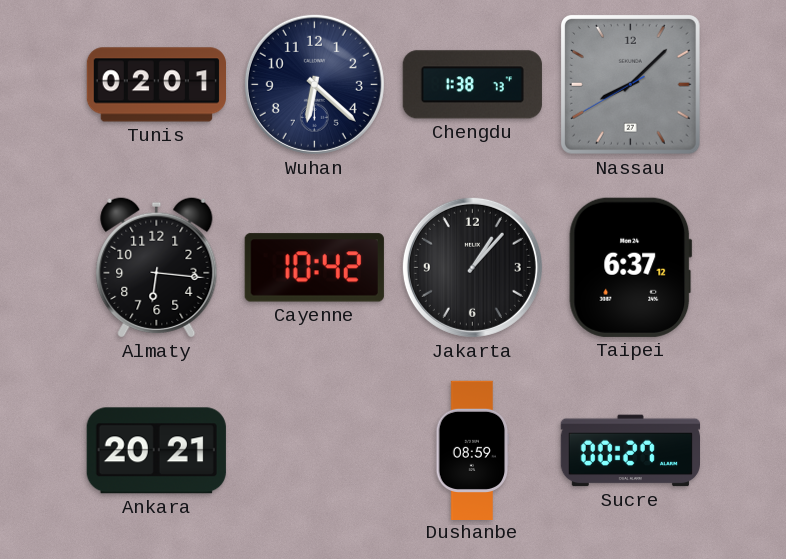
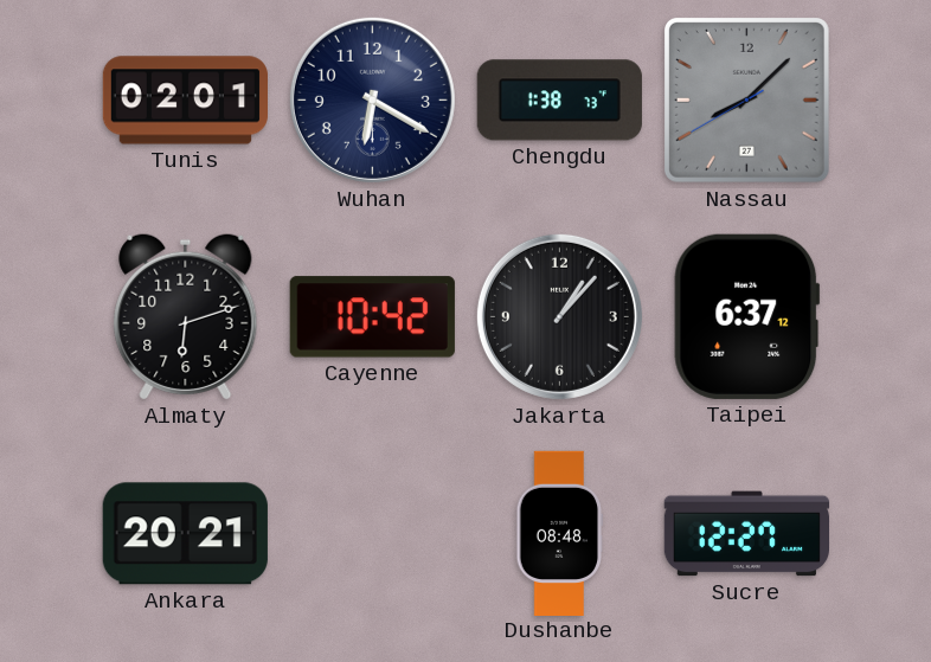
Wuhan: 6:22 -> 6:20 (372, 99)
Almaty: 6:16 -> 6:12 (186, 317)
Dushanbe: 08:59 -> 08:48 (560, 533)
Sucre: 00:27 -> 12:27 (746, 534)
